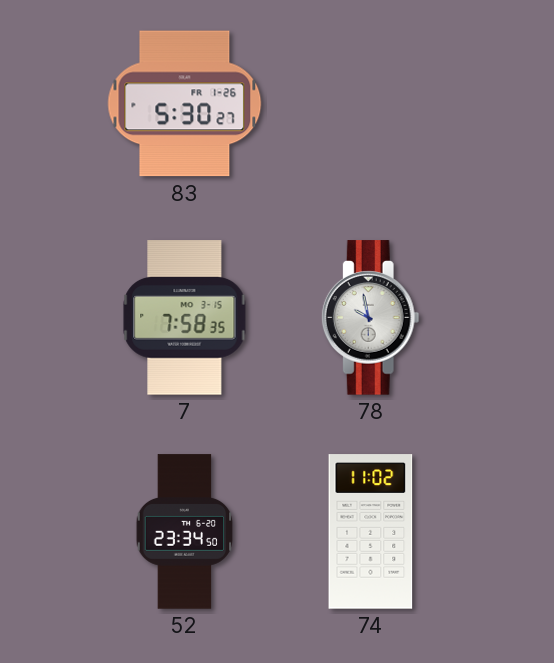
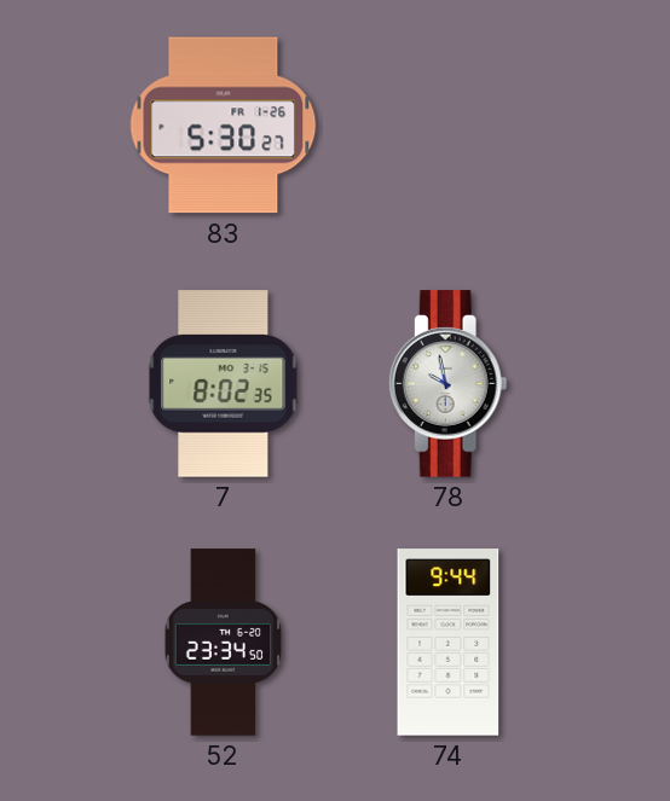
7: 7:58 -> 8:02 (224, 384)
74: 11:02 -> 9:44 (449, 643)
